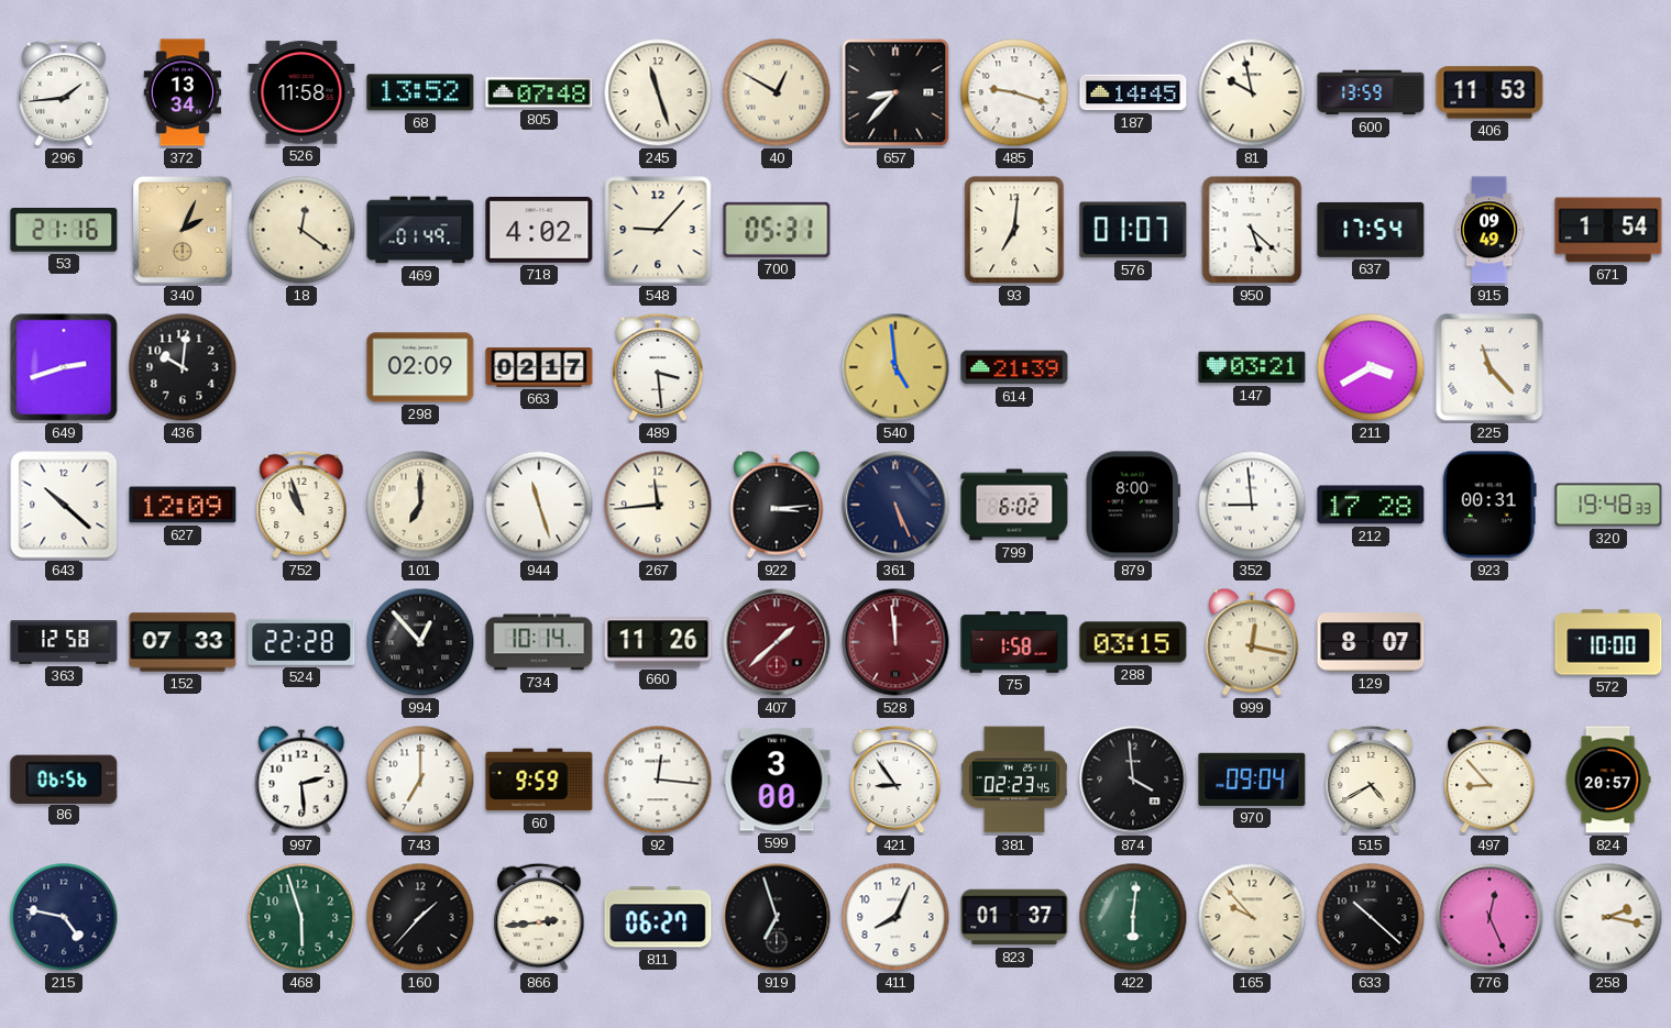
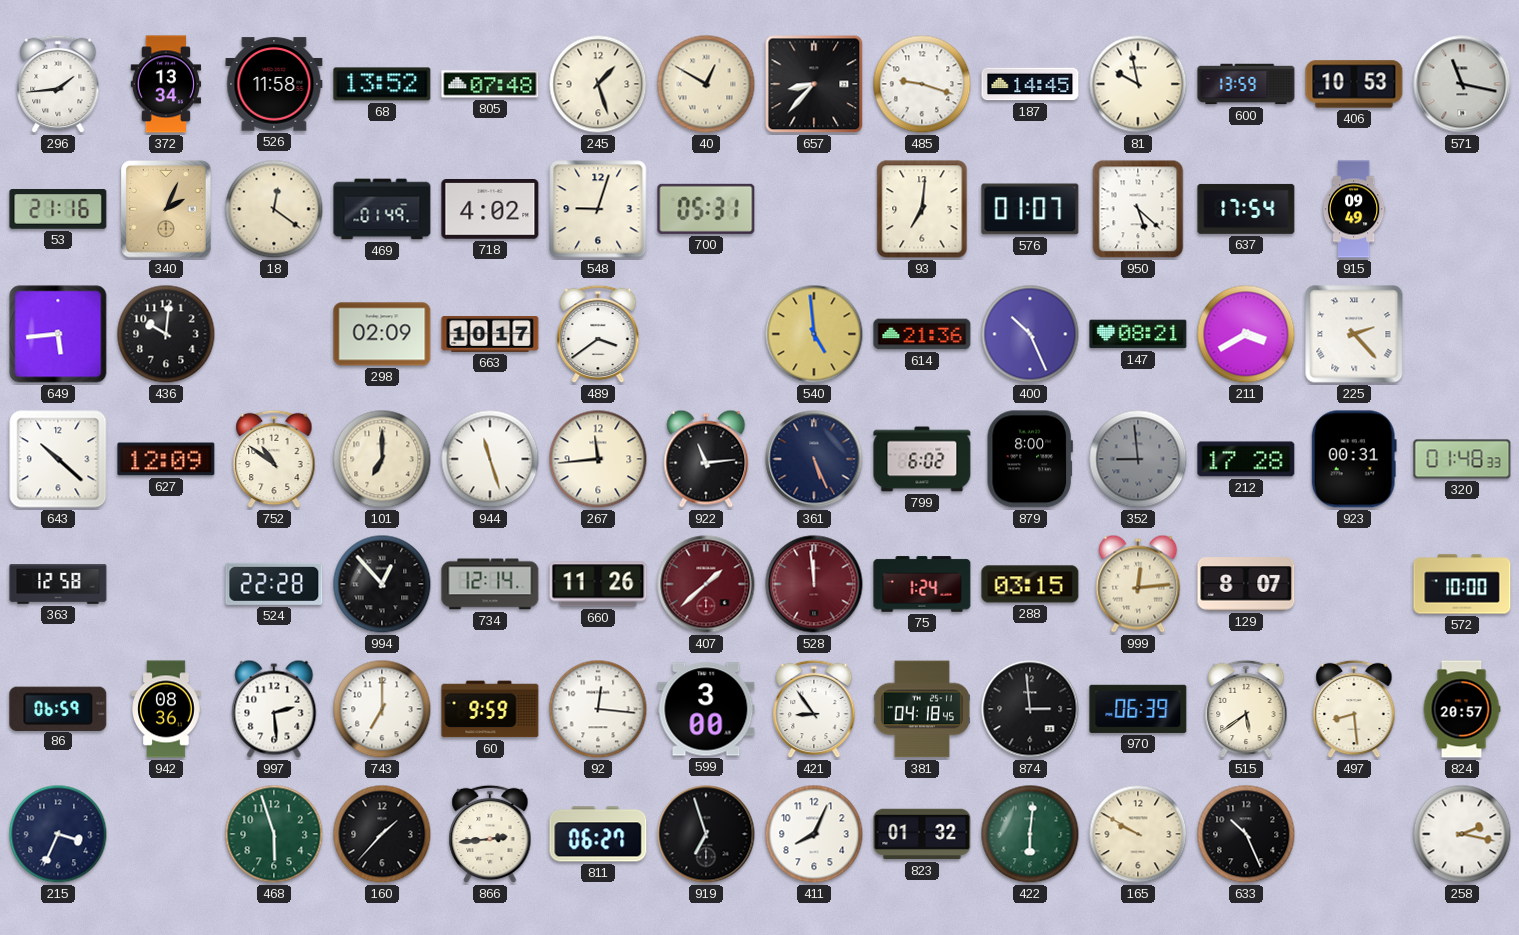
245: 11:27 -> 1:27 (598, 84)
406: 11:53 -> 10:53 (1354, 84)
571: none -> 11:17 (1462, 84)
548: 9:07 -> 9:03 (598, 209)
671: 1:54 -> none (1608, 230)
649: 2:42 -> 5:44 (58, 334)
663: 02:17 -> 10:17 (490, 335)
489: 3:29 -> 3:39 (598, 334)
614: 21:39 -> 21:36 (922, 334)
400: none -> 10:26 (1030, 334)
147: 03:21 -> 08:21 (1138, 334)
225: 11:23 -> 2:23 (1354, 334)
752: 10:57 -> 10:51 (274, 459)
922: 3:14 -> 11:14 (706, 459)
352 dial: white -> grey (1138, 459)
320: 19:48 -> 01:48 (1462, 459)
152: 07:33 -> none (183, 642)
734: 10:14 -> 12:14 (490, 584)
75: 1:58 -> 1:24 (922, 584)
999: 12:17 -> 12:14 (1138, 584)
86: 06:56 -> 06:59 (58, 708)
942: none -> 08:36 (166, 709)
381: 02:23 -> 04:18 (922, 709)
874: 3:59 -> 2:59 (1030, 709)
970: 09:04 -> 06:39 (1138, 709)
515: 4:40 -> 5:39 (1246, 709)
497: 8:53 -> 8:29 (1354, 709)
215: 4:47 -> 3:34 (58, 834)
823: 01:37 -> 01:32 (922, 834)
165: 9:53 -> 9:50 (1138, 834)
633: 10:22 -> 10:26 (1246, 834)
776: 12:26 -> none (1489, 917)
